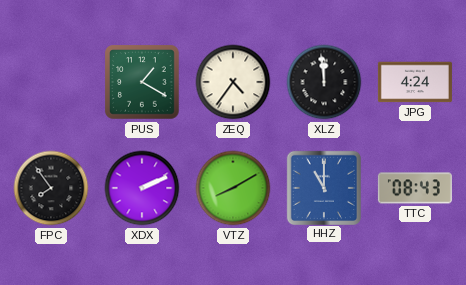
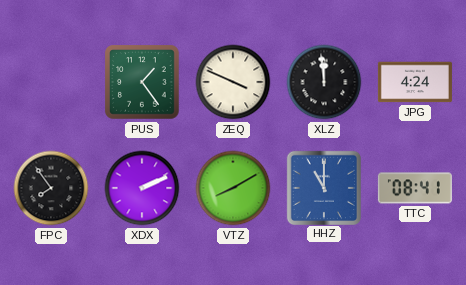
PUS: 1:20 -> 1:24 (142, 82)
ZEQ: 4:36 -> 3:49 (233, 82)
TTC: 08:43 -> 08:41 (415, 188)
